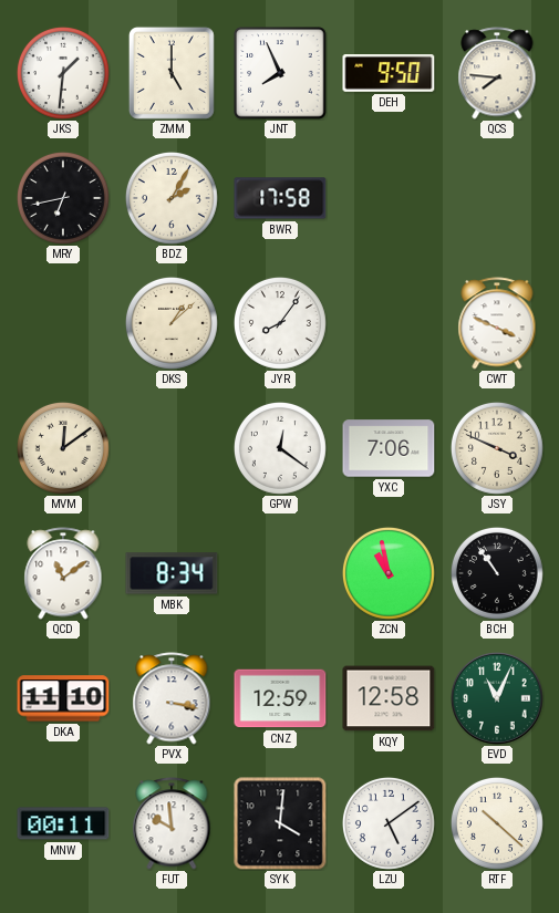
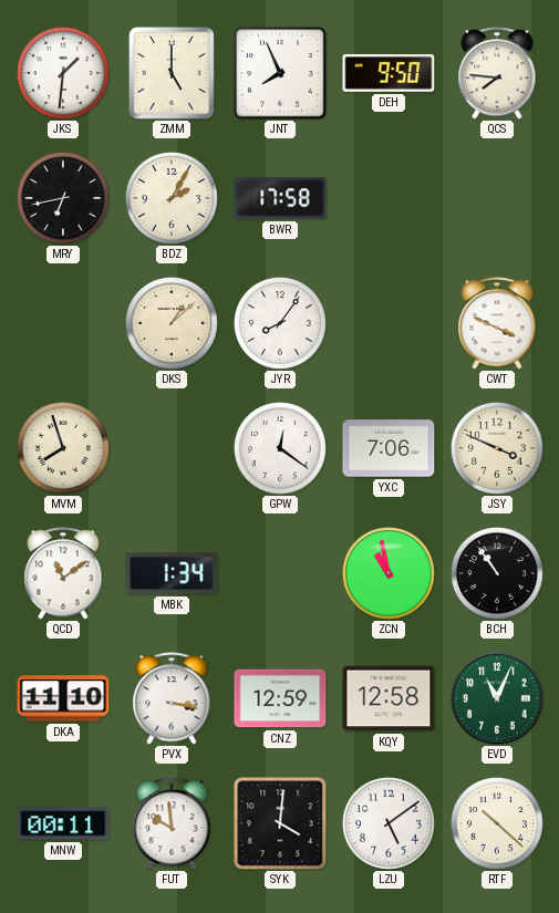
MVM: 12:09 -> 7:57 (63, 448)
MBK: 8:34 -> 1:34 (172, 573)
